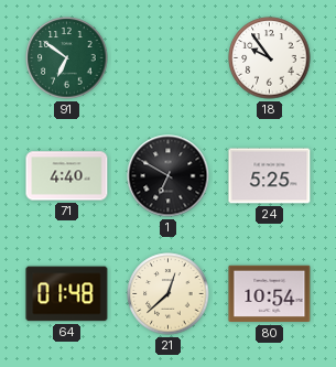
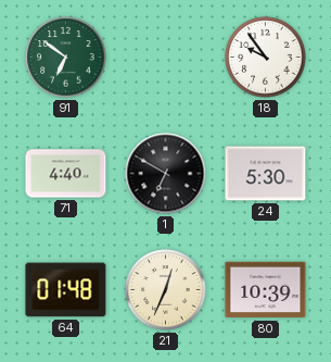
24: 5:25 -> 5:30 (266, 174)
21: 12:38 -> 12:34 (166, 290)
80: 10:54 -> 10:39 (266, 290)
